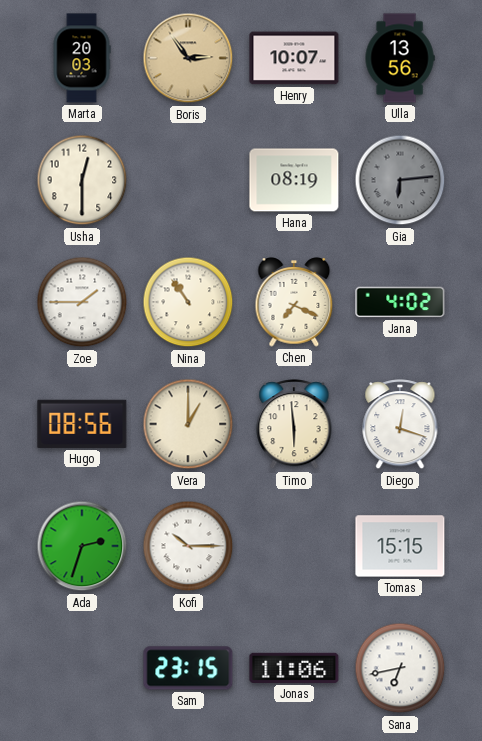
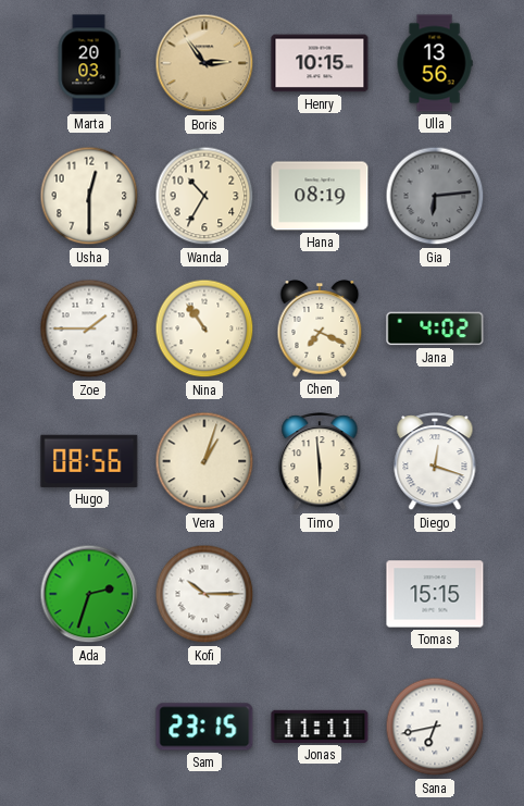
Henry: 10:07 -> 10:15 (320, 63)
Wanda: none -> 10:35 (204, 196)
Vera: 1:00 -> 1:03 (204, 461)
Jonas: 11:06 -> 11:11 (320, 727)
